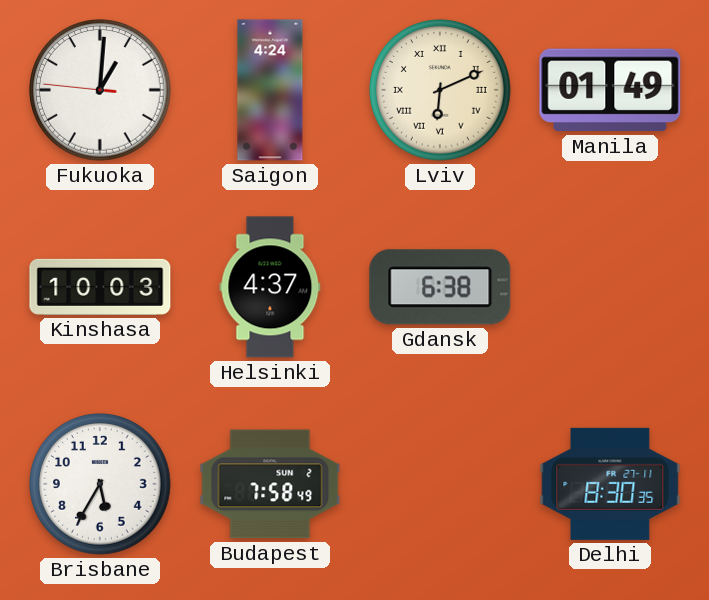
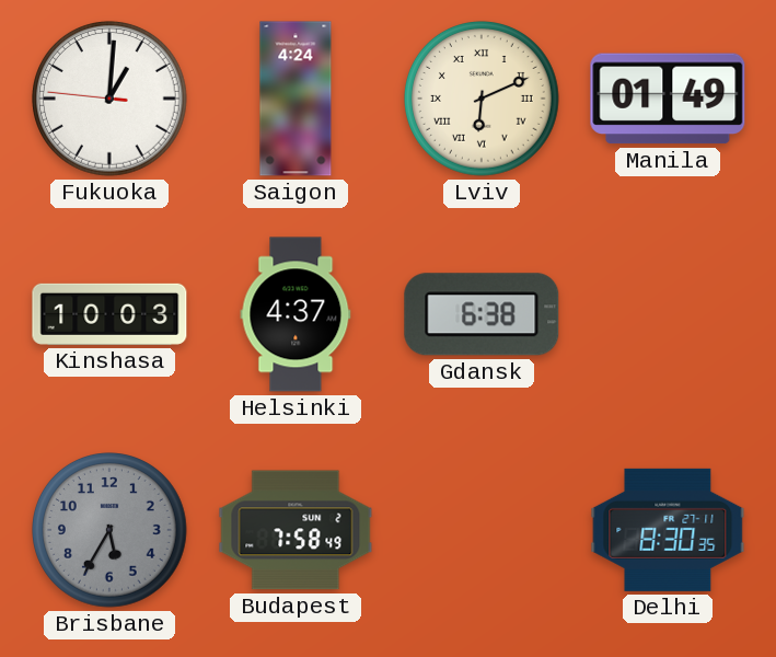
Brisbane dial: white -> grey (111, 531)
